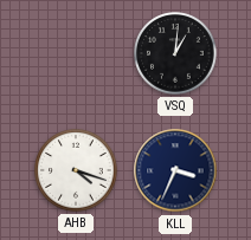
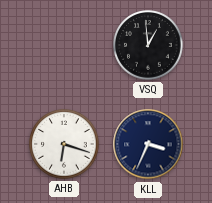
VSQ: 1:01 -> 12:59 (148, 45)
AHB: 4:18 -> 6:18 (64, 144)
